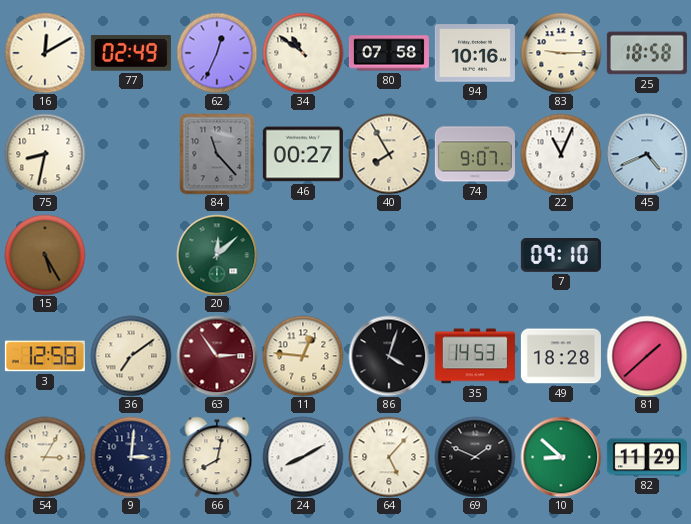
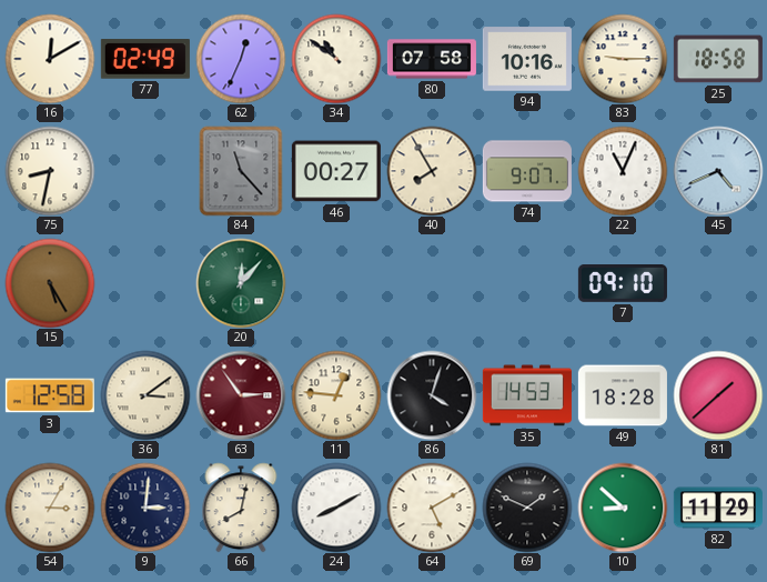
20: 12:08 -> 12:07 (241, 283)
36: 7:09 -> 3:09 (145, 395)
64: 5:07 -> 5:10 (432, 508)
